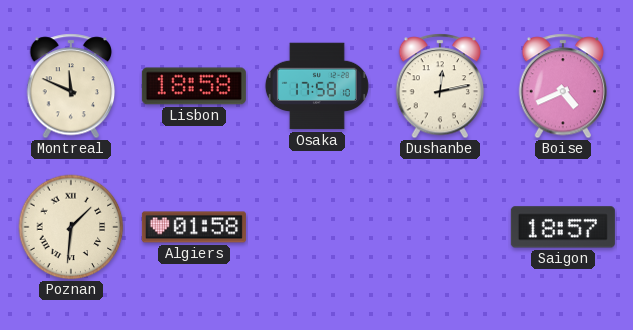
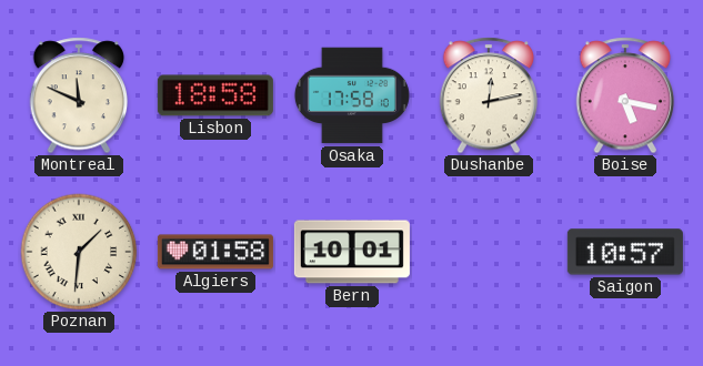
Boise: 4:41 -> 5:17 (625, 95)
Bern: none -> 10:01 (352, 252)
Saigon: 18:57 -> 10:57 (625, 252)
